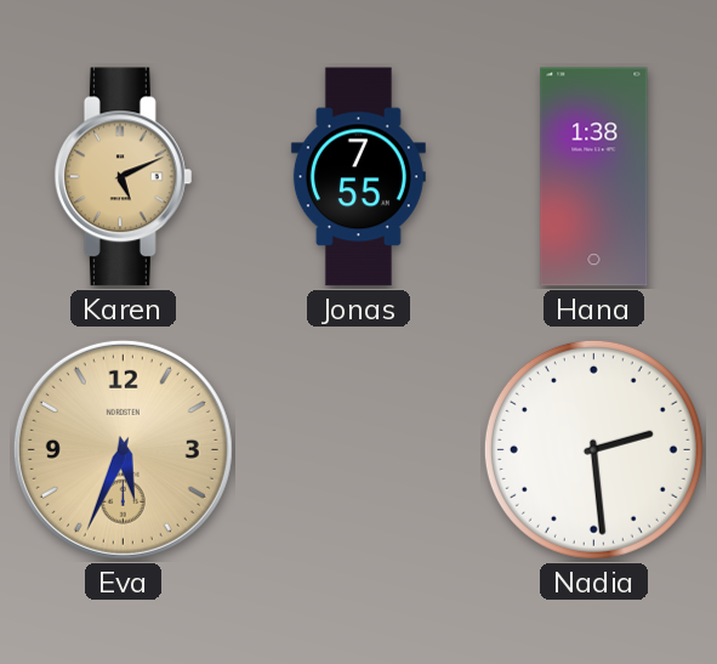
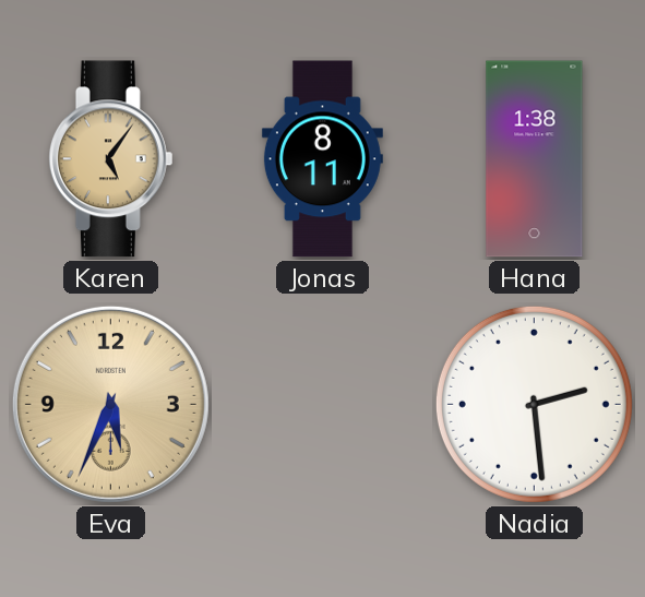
Karen: 5:11 -> 5:06 (110, 159)
Jonas: 7:55 -> 8:11 (322, 159)
